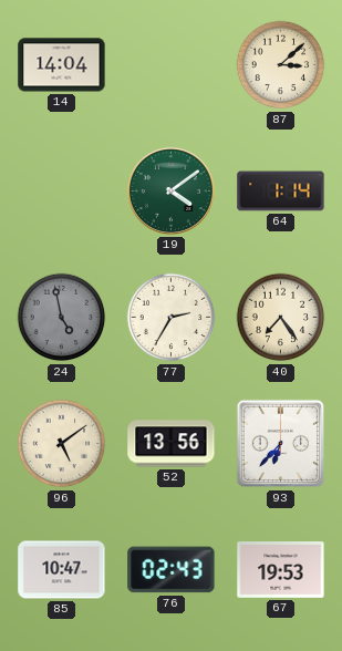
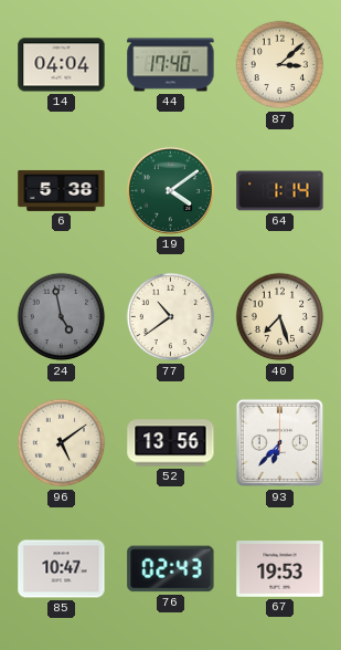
14: 14:04 -> 04:04 (62, 65)
44: none -> 17:40 (171, 65)
6: none -> 5:38 (62, 190)
77: 2:35 -> 10:39 (171, 317)
40: 7:24 -> 7:27 (280, 317)
